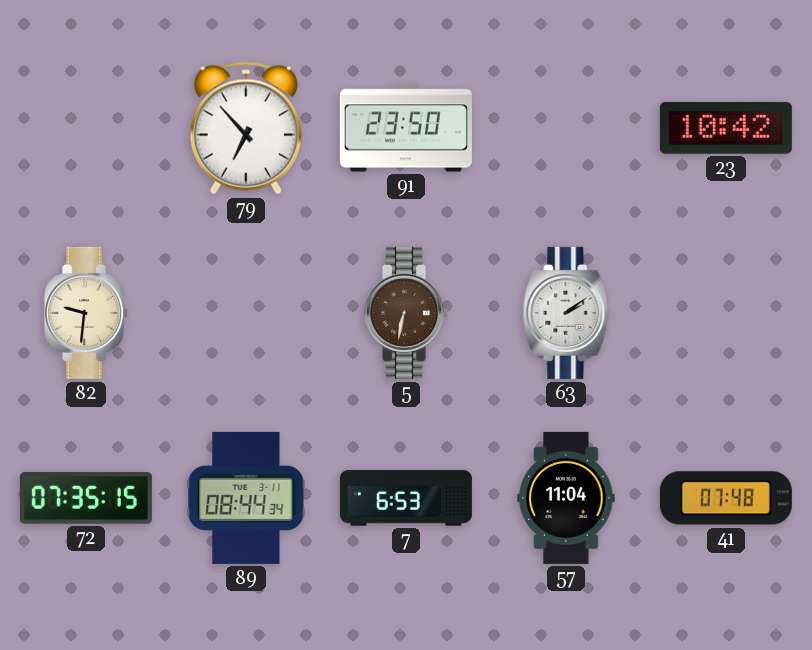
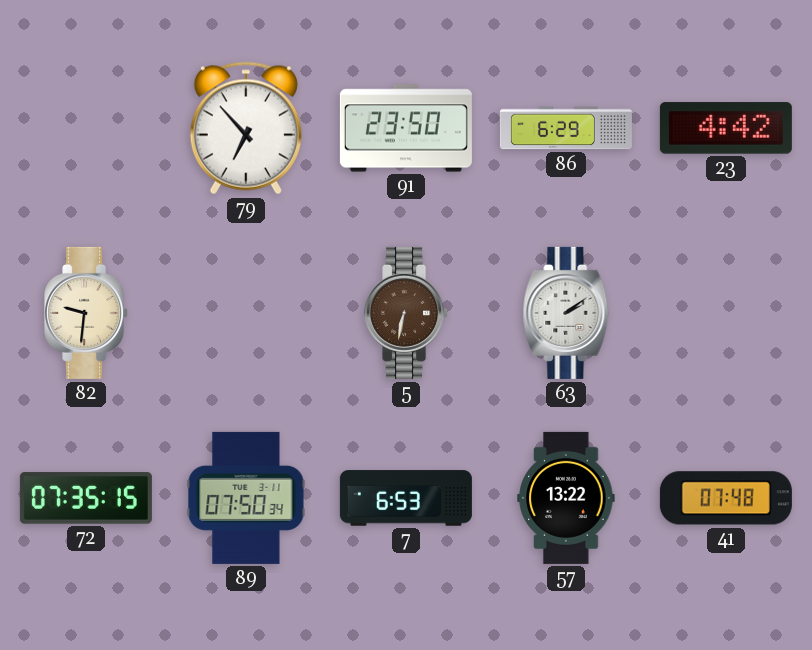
86: none -> 6:29 (566, 128)
23: 10:42 -> 4:42 (726, 128)
89: 08:44 -> 07:50 (246, 498)
57: 11:04 -> 13:22 (566, 498)
